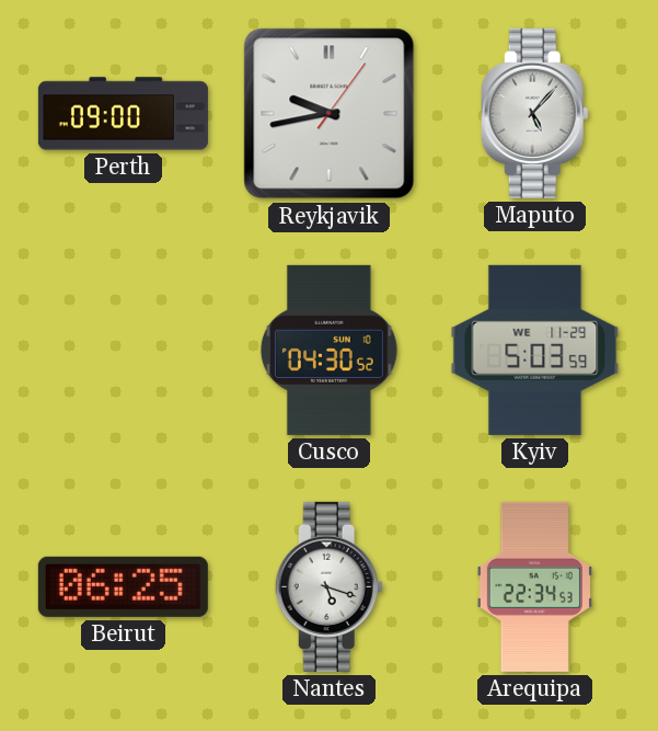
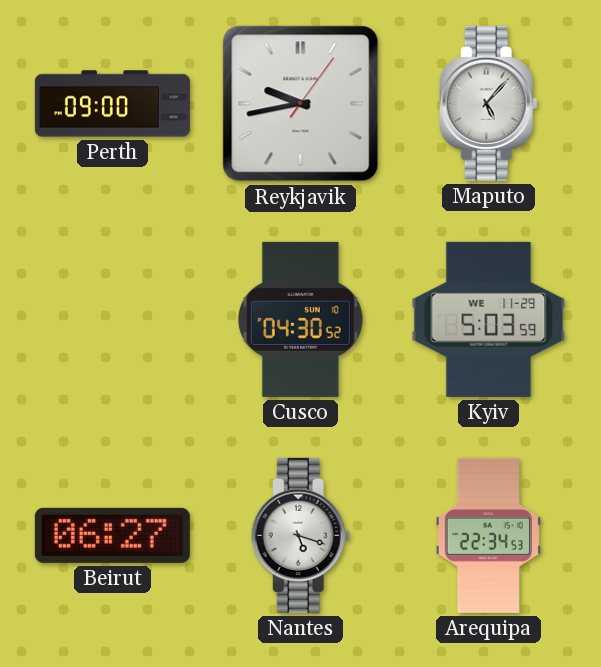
Beirut: 06:25 -> 06:27 (112, 535)
